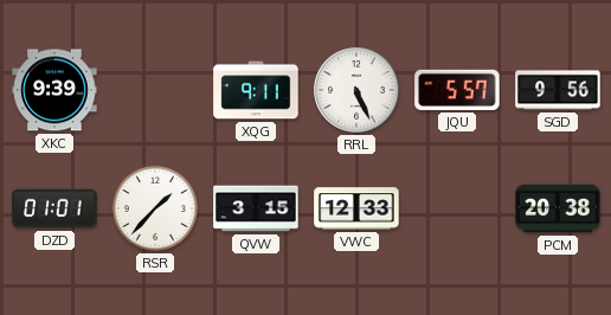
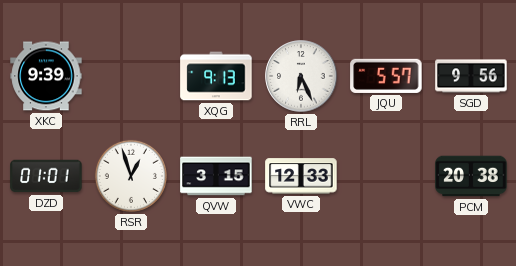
XQG: 9:11 -> 9:13 (216, 76)
RRL: 5:26 -> 6:26 (301, 76)
RSR: 1:37 -> 12:57 (131, 176)
